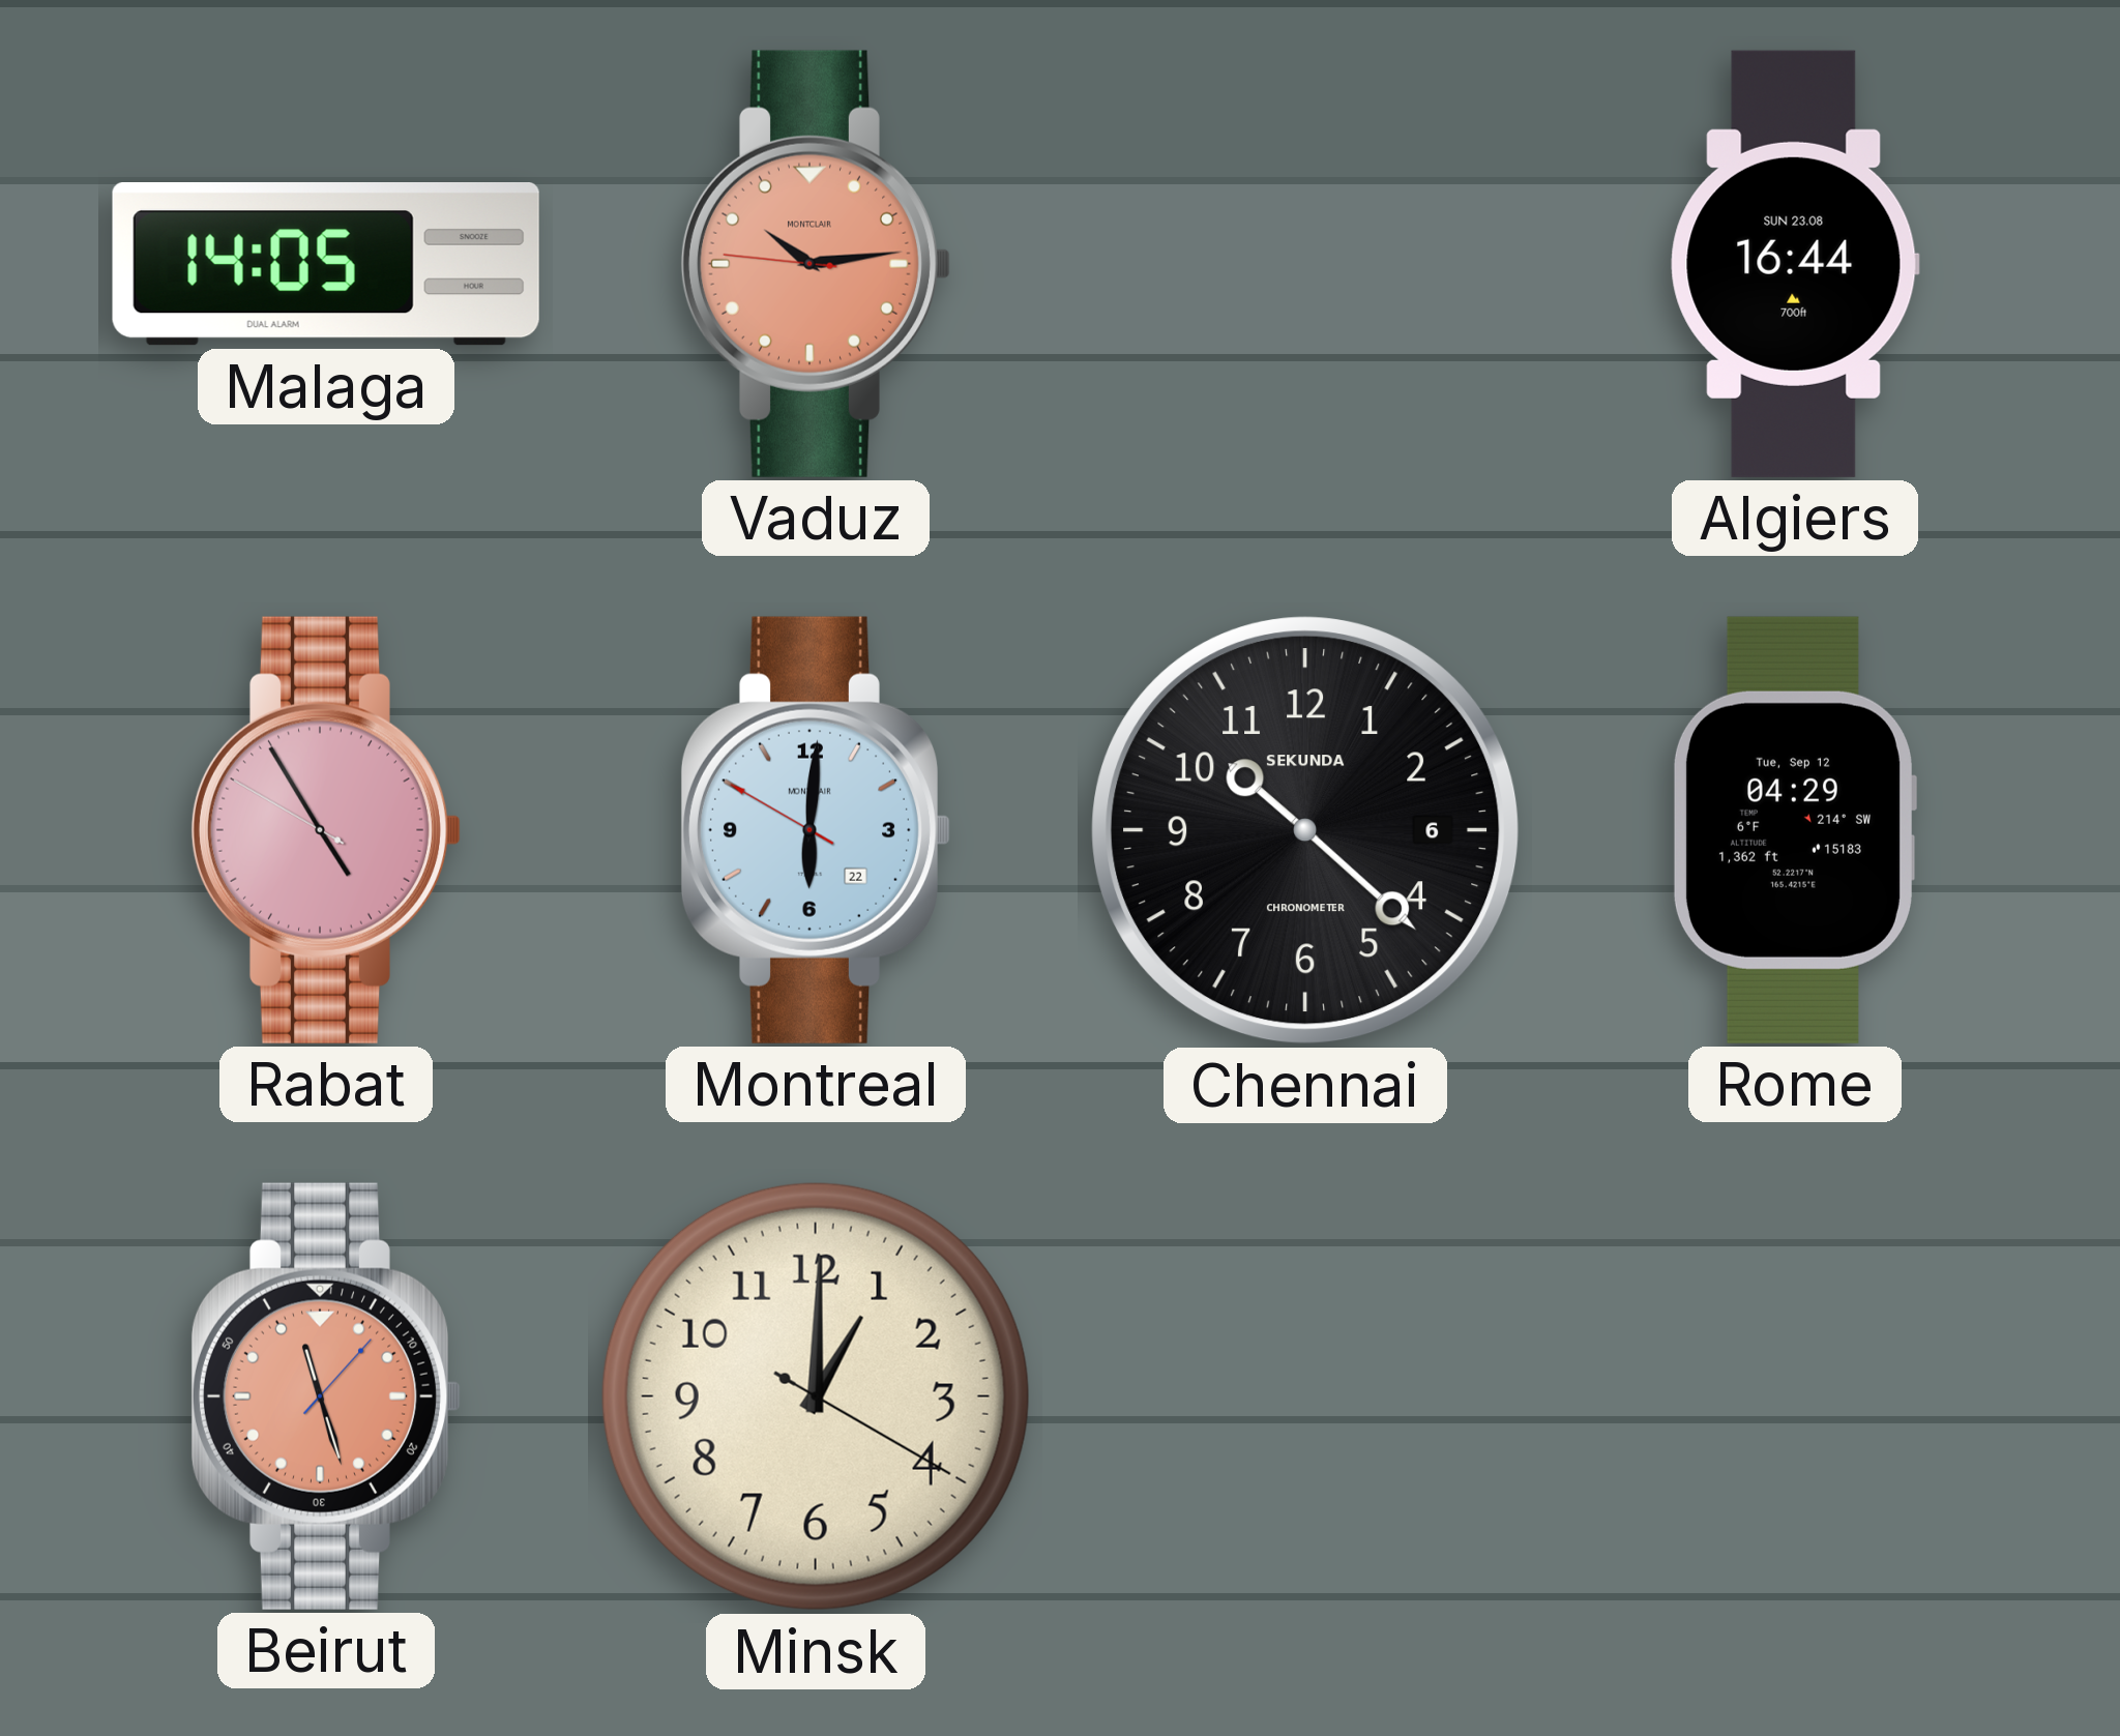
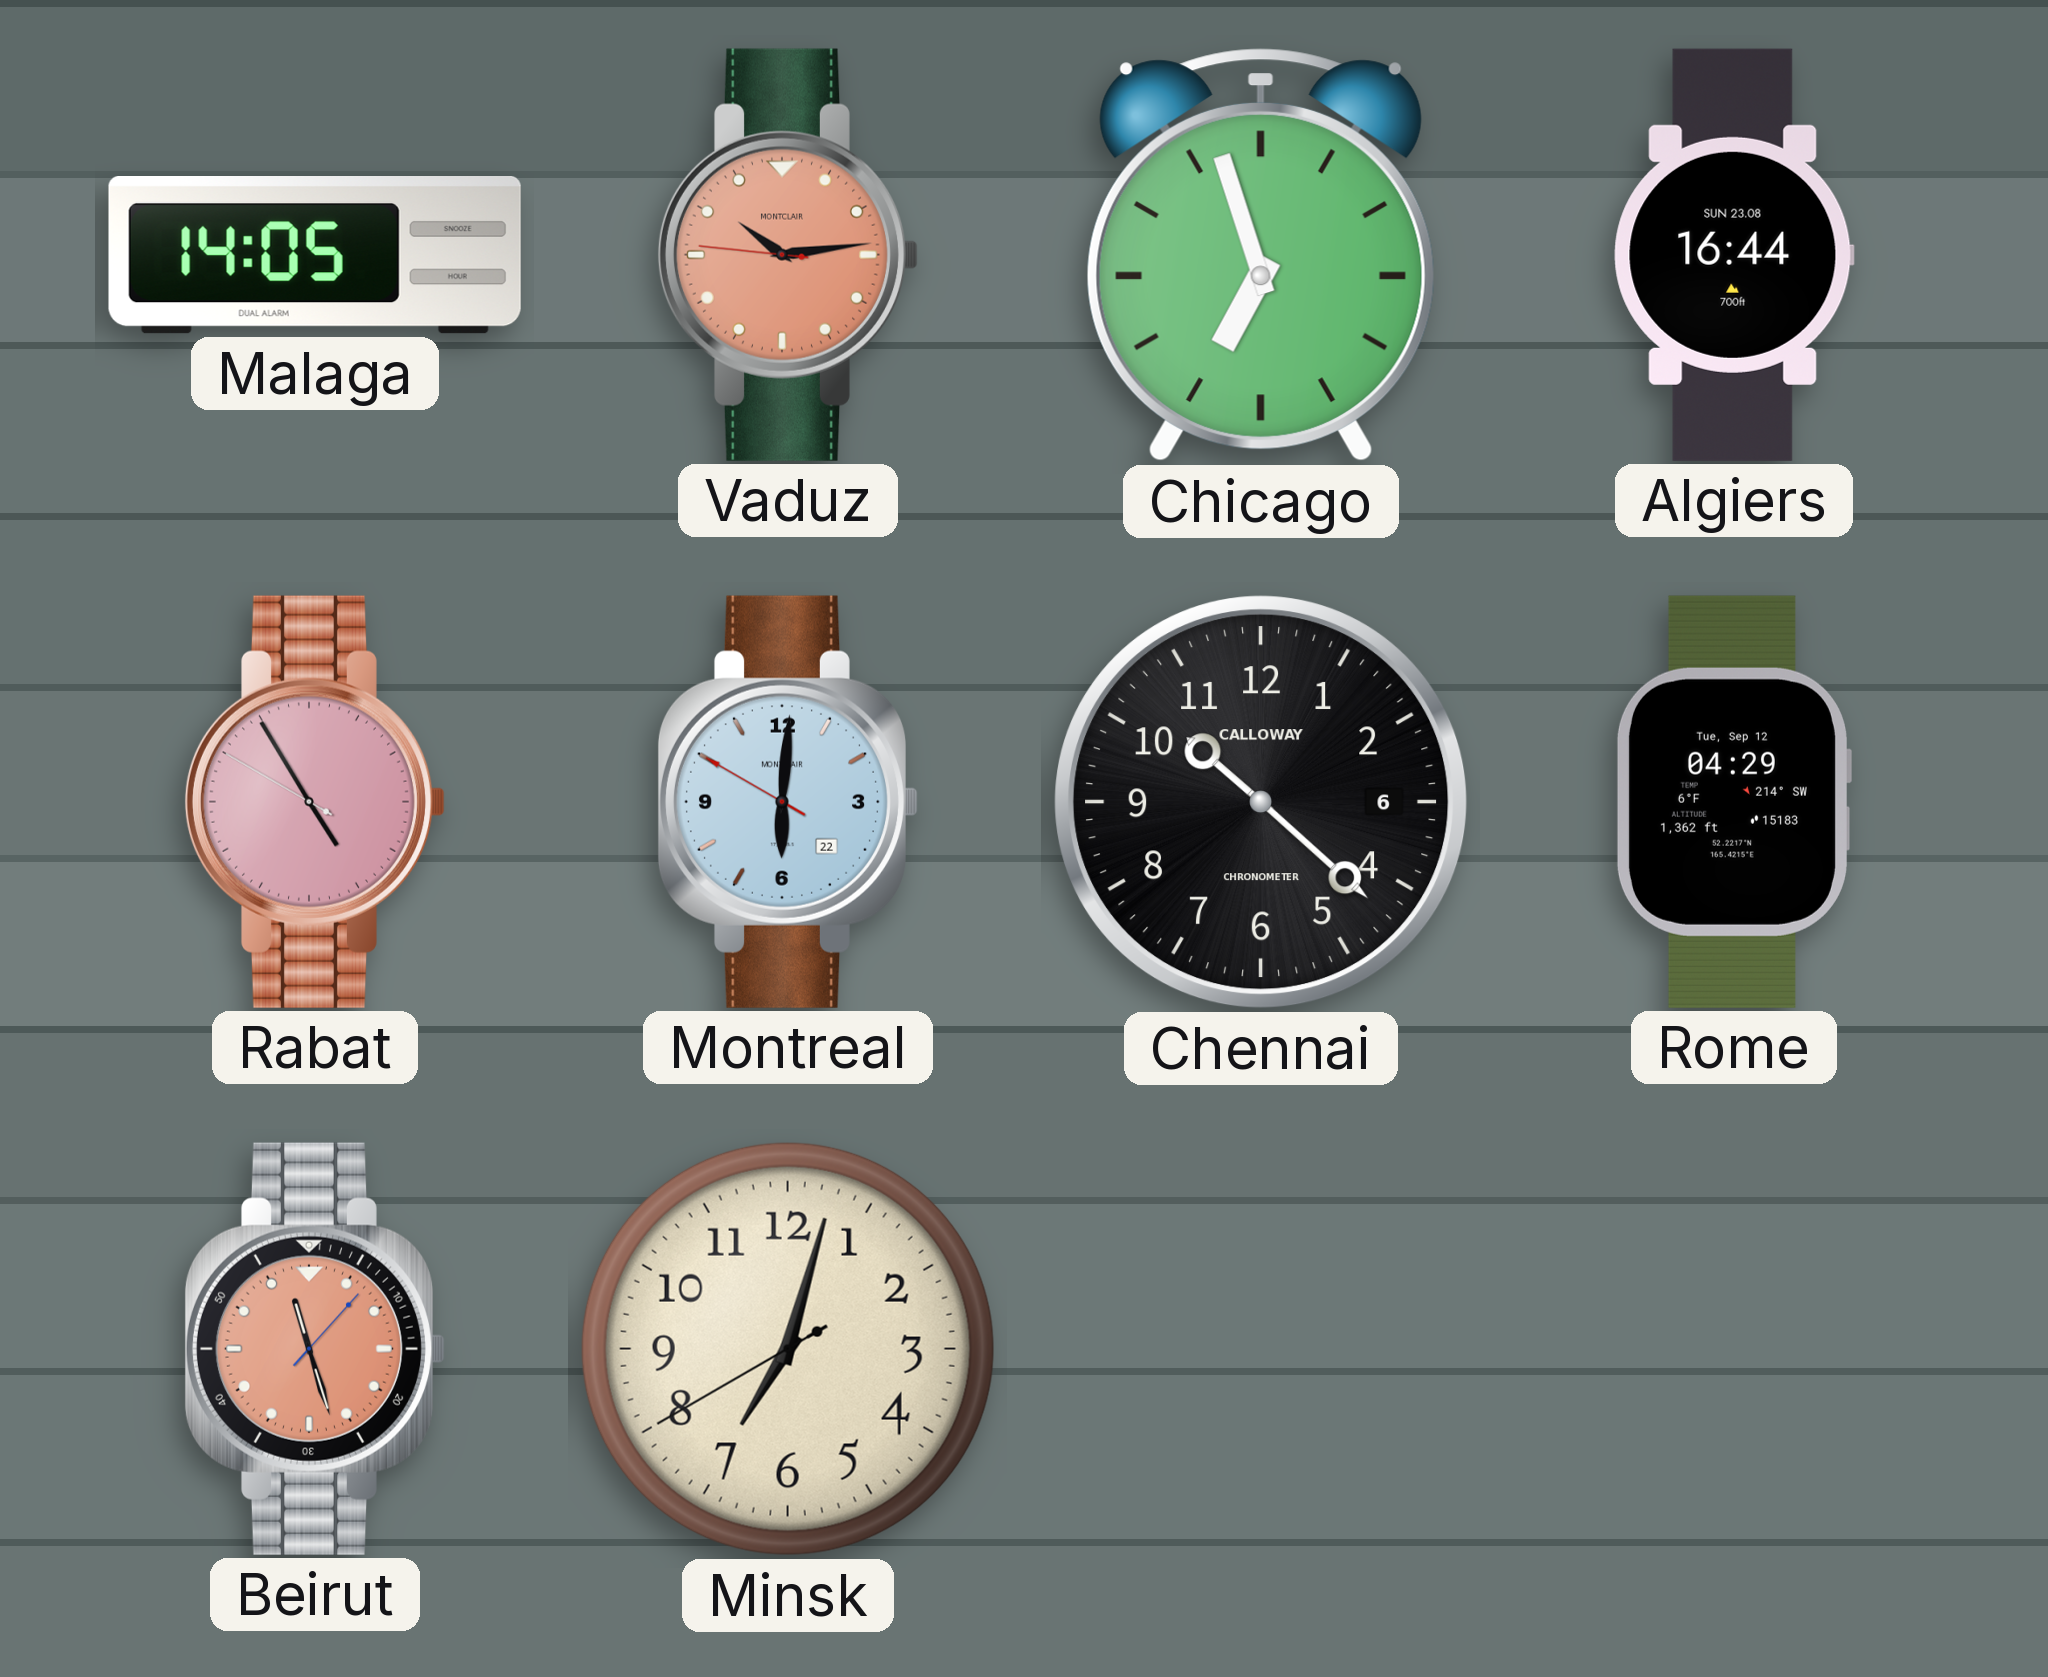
Chicago: none -> 6:57 (1261, 255)
Chennai brand: SEKUNDA -> CALLOWAY (1261, 802)
Minsk: 1:00 -> 7:02 (788, 1349)
